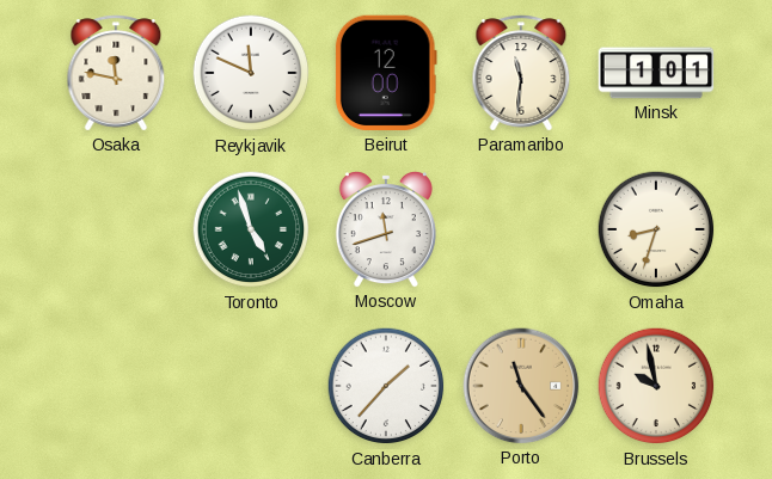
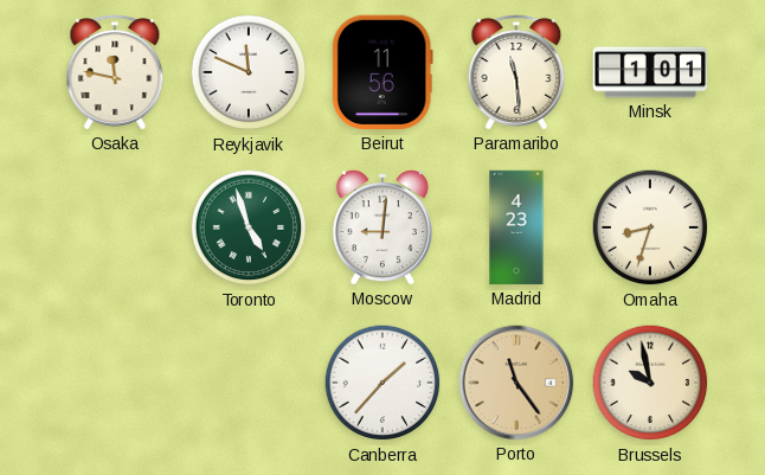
Beirut: 12:00 -> 11:56 (382, 72)
Paramaribo: 11:31 -> 11:29 (516, 72)
Moscow: 11:42 -> 9:01 (382, 227)
Madrid: none -> 4:23 (516, 227)
